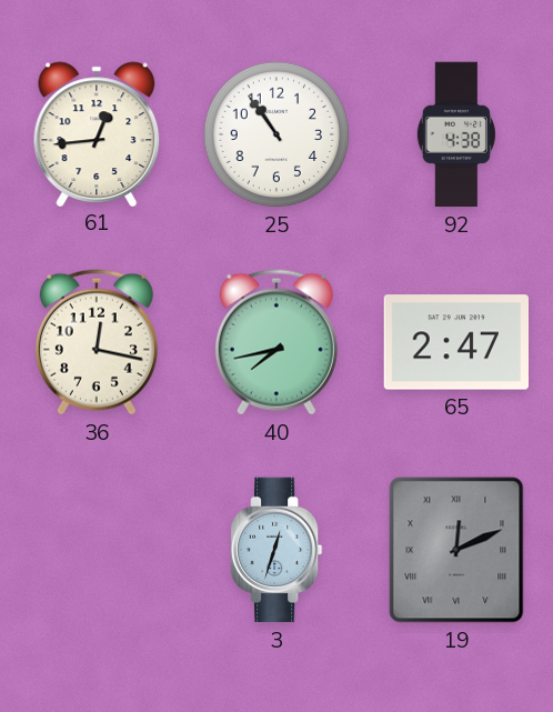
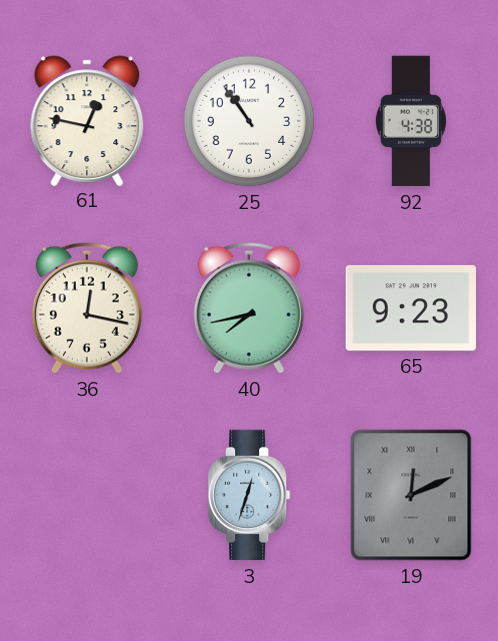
61: 12:44 -> 12:47 (87, 120)
65: 2:47 -> 9:23 (410, 308)
